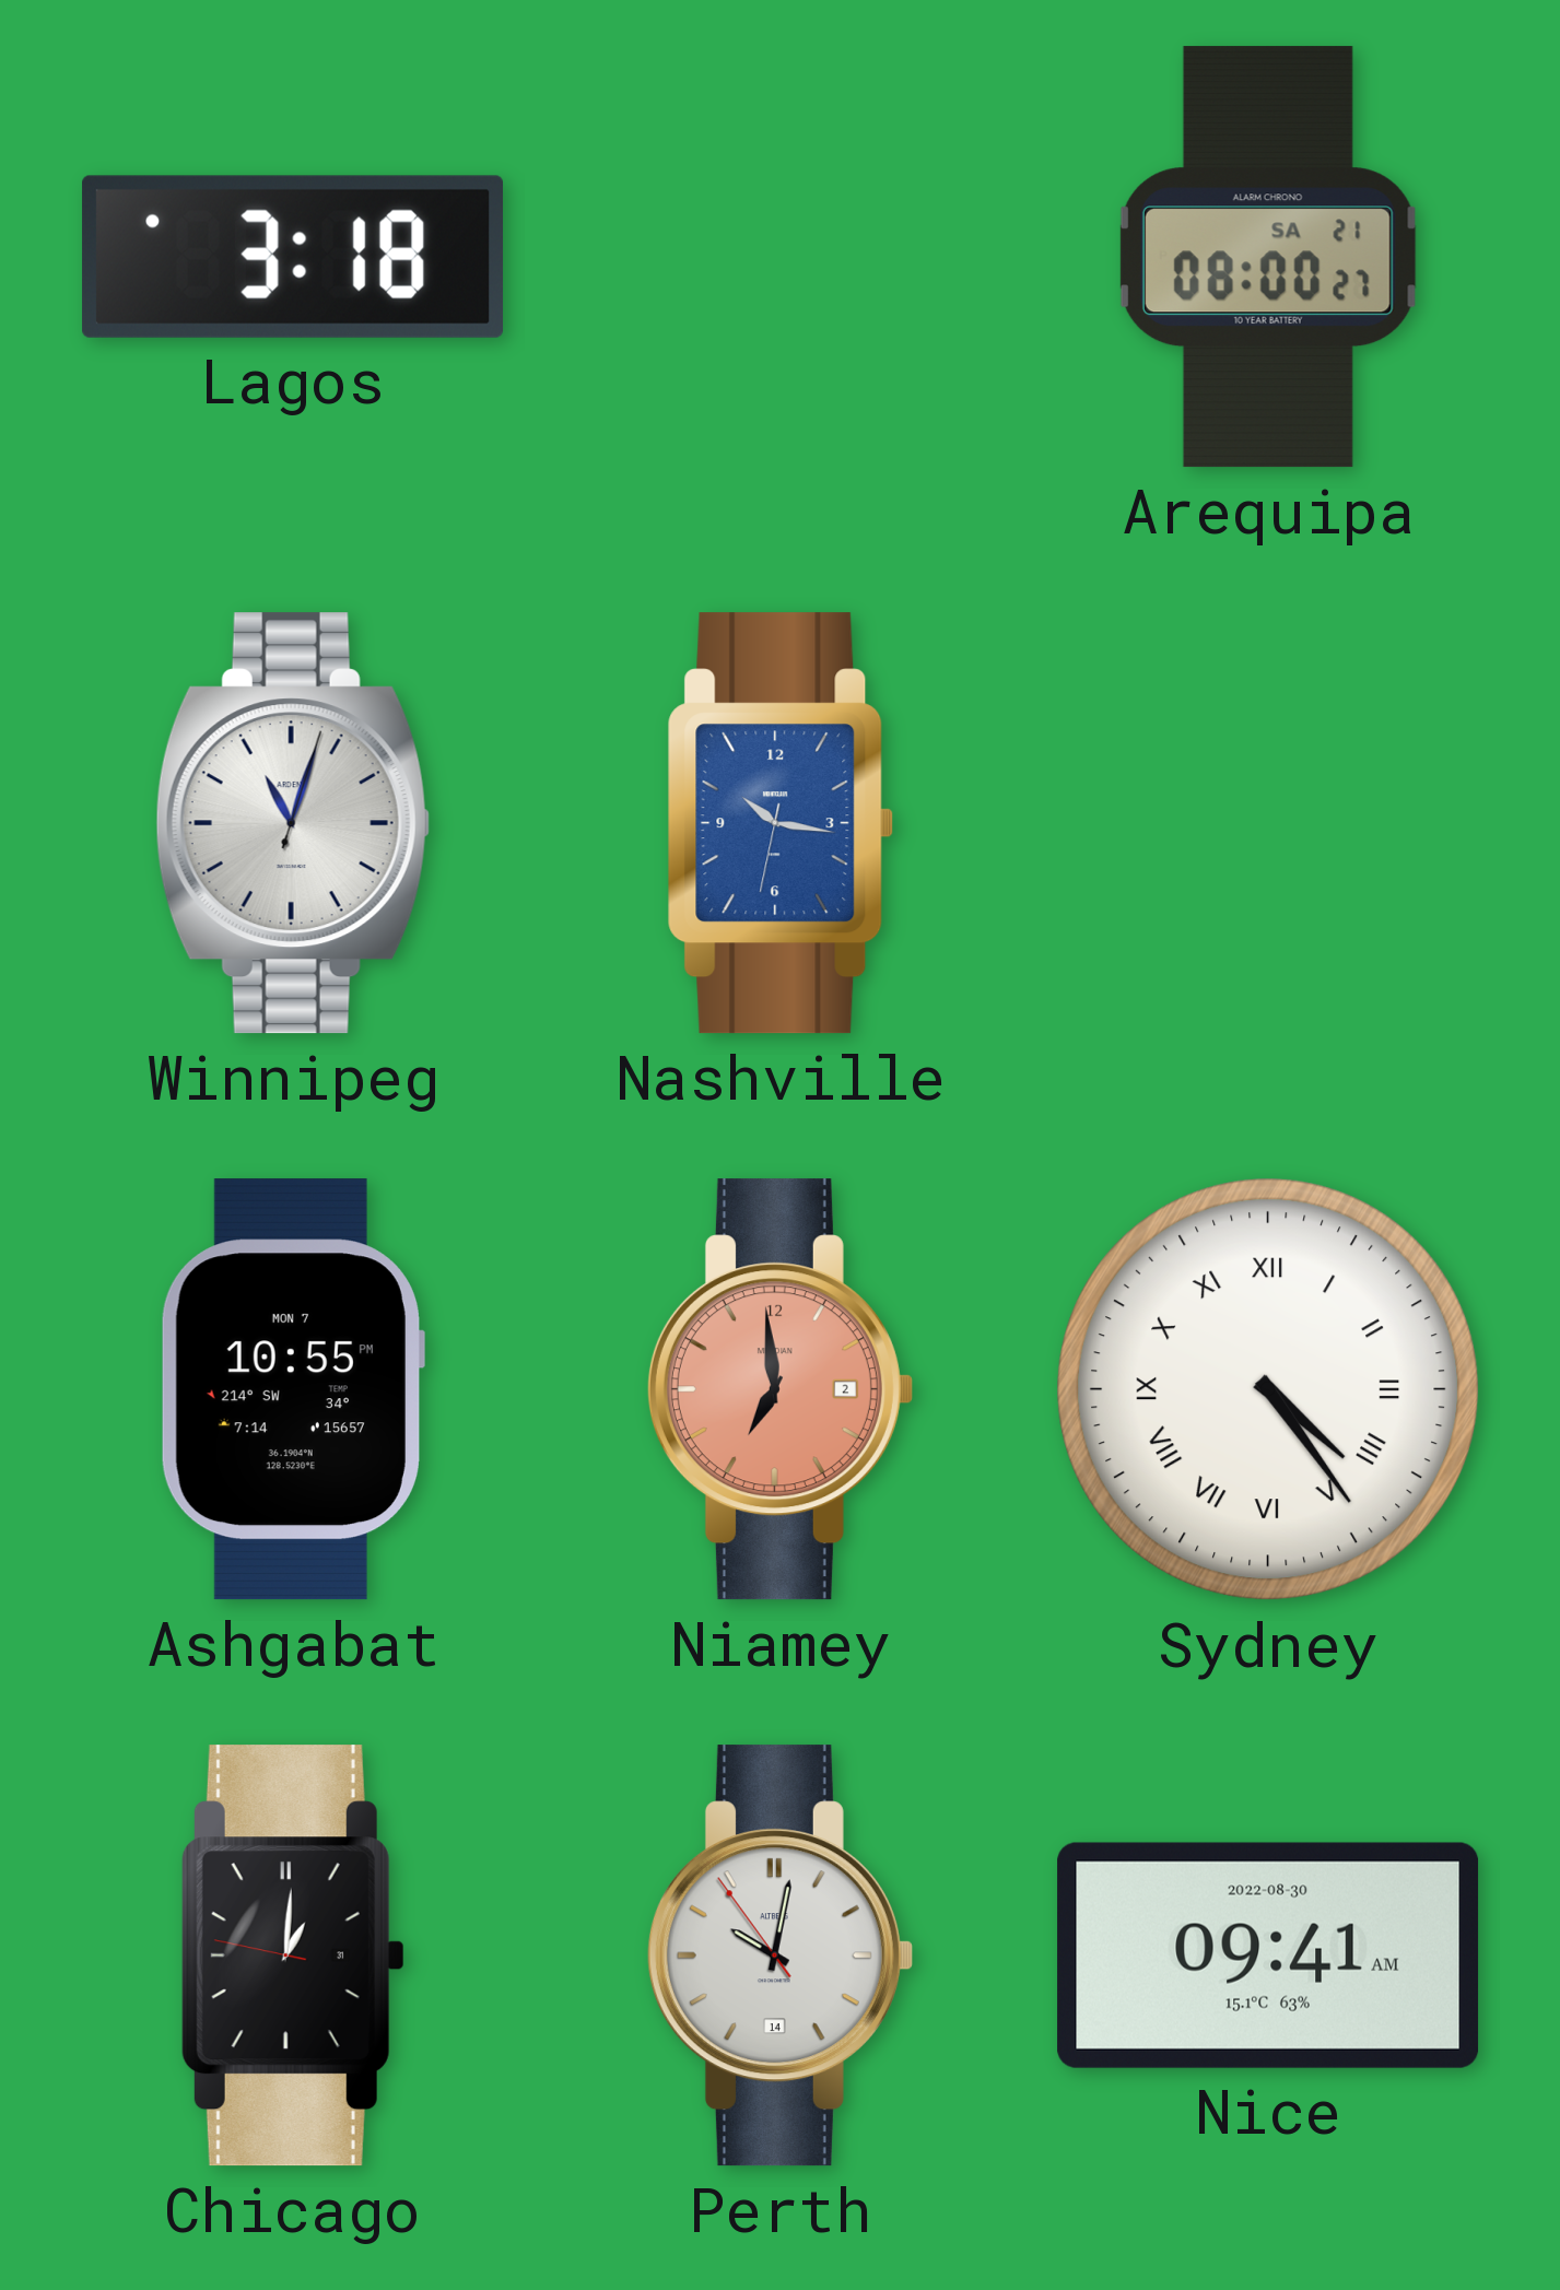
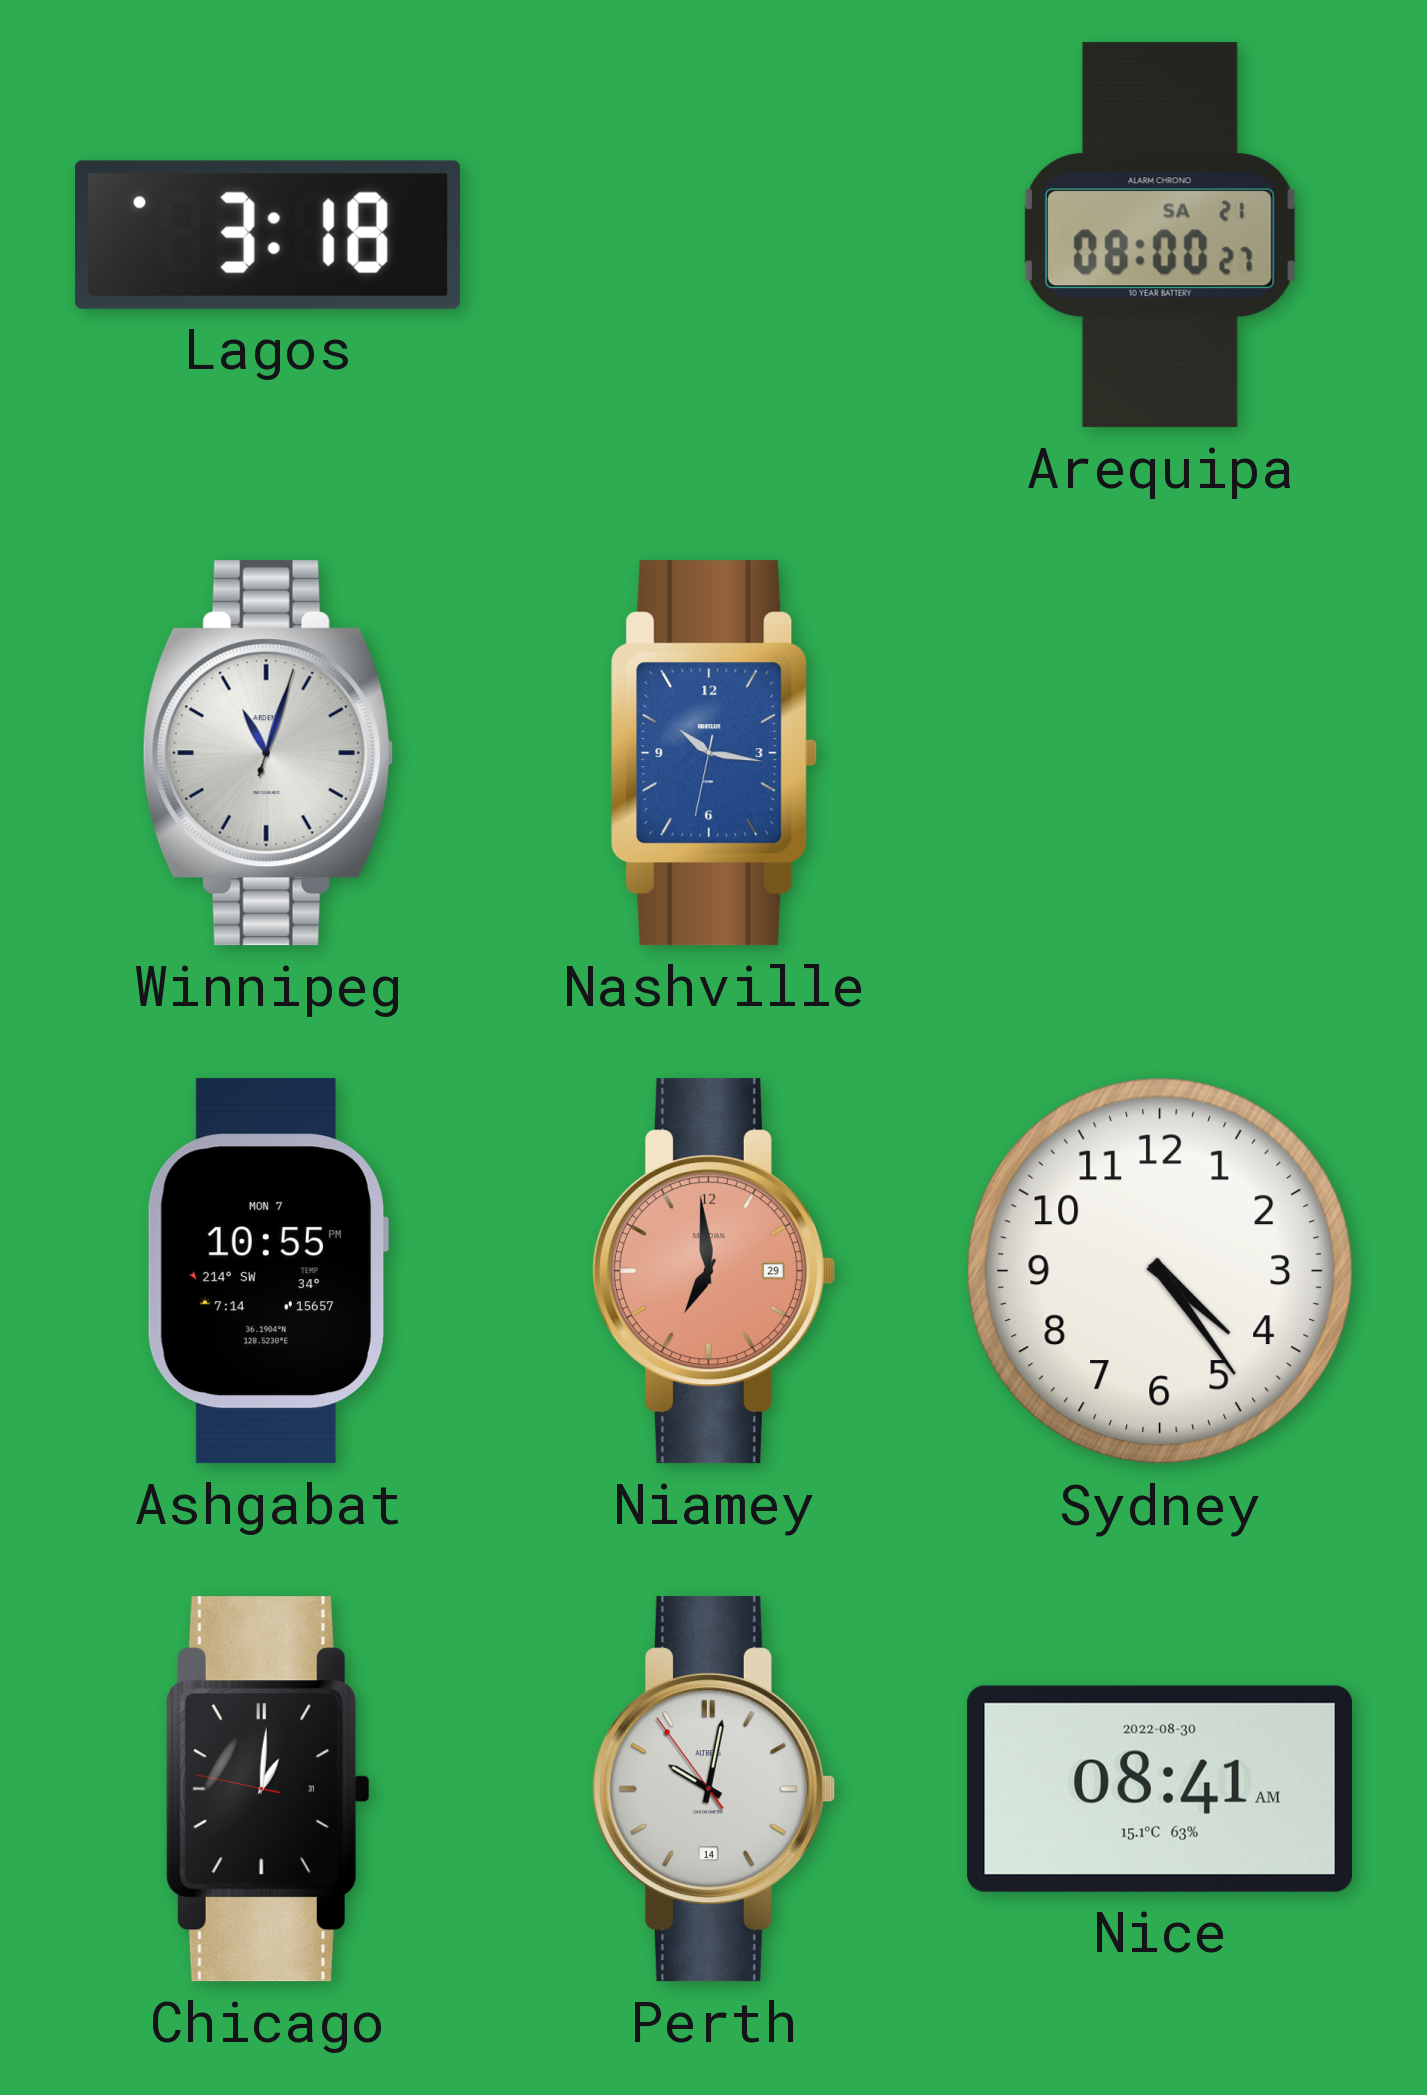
Niamey date: 2 -> 29 (713, 1271)
Sydney numerals: Roman -> Arabic (1160, 1271)
Nice: 09:41 -> 08:41 (1160, 1789)
